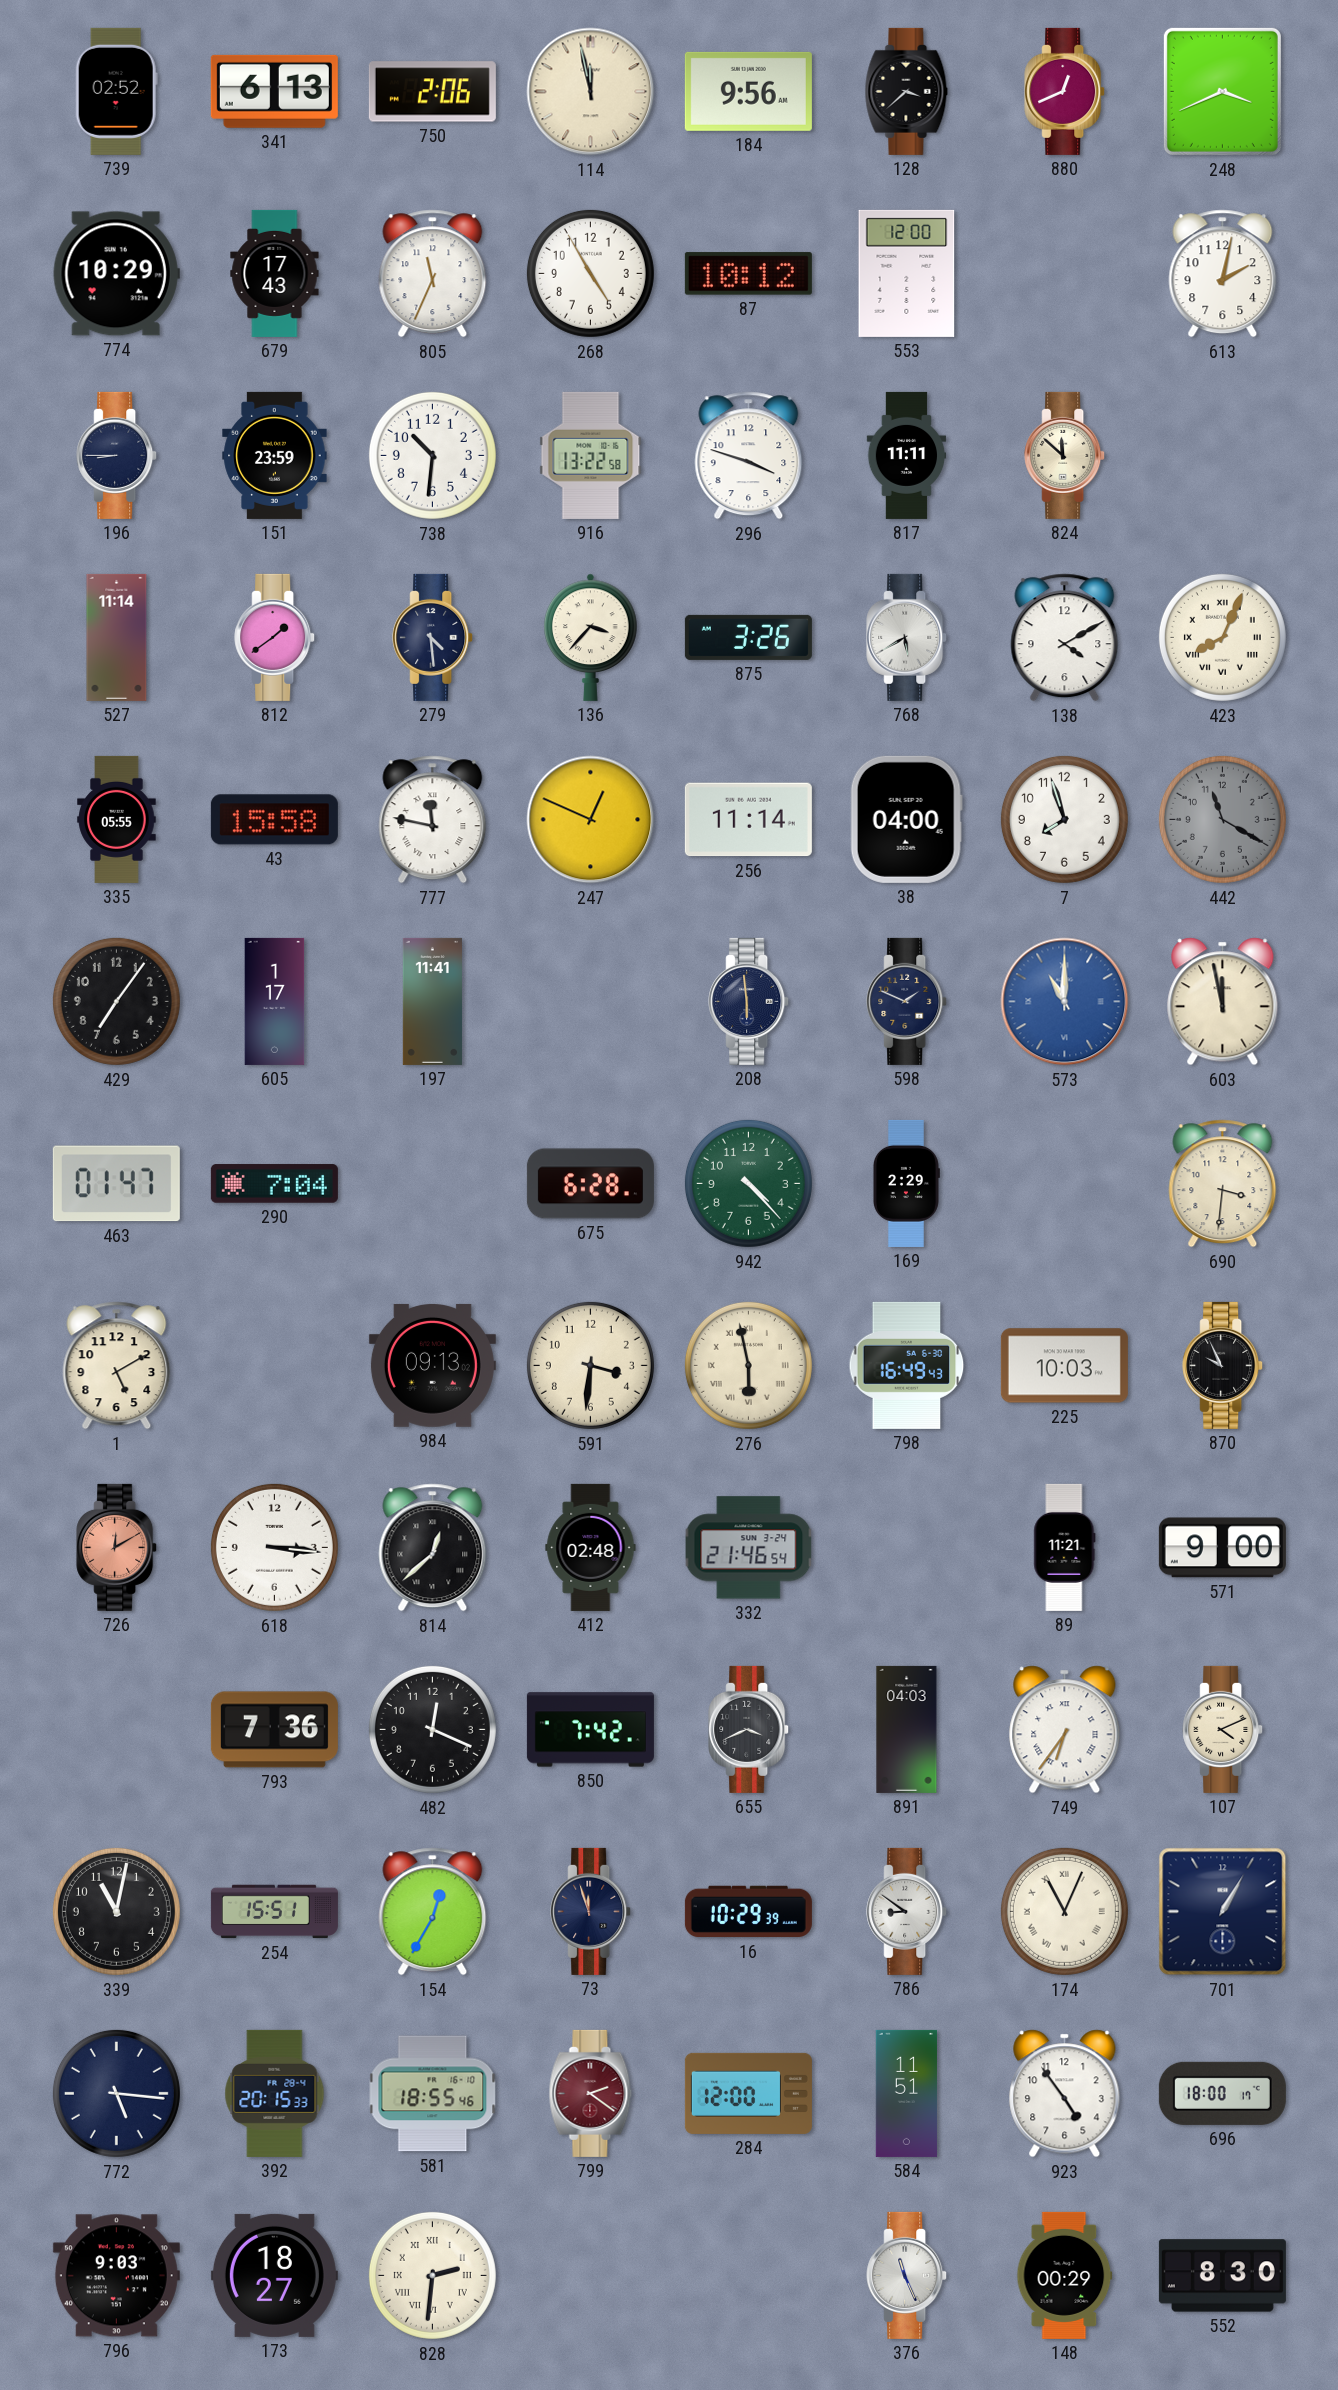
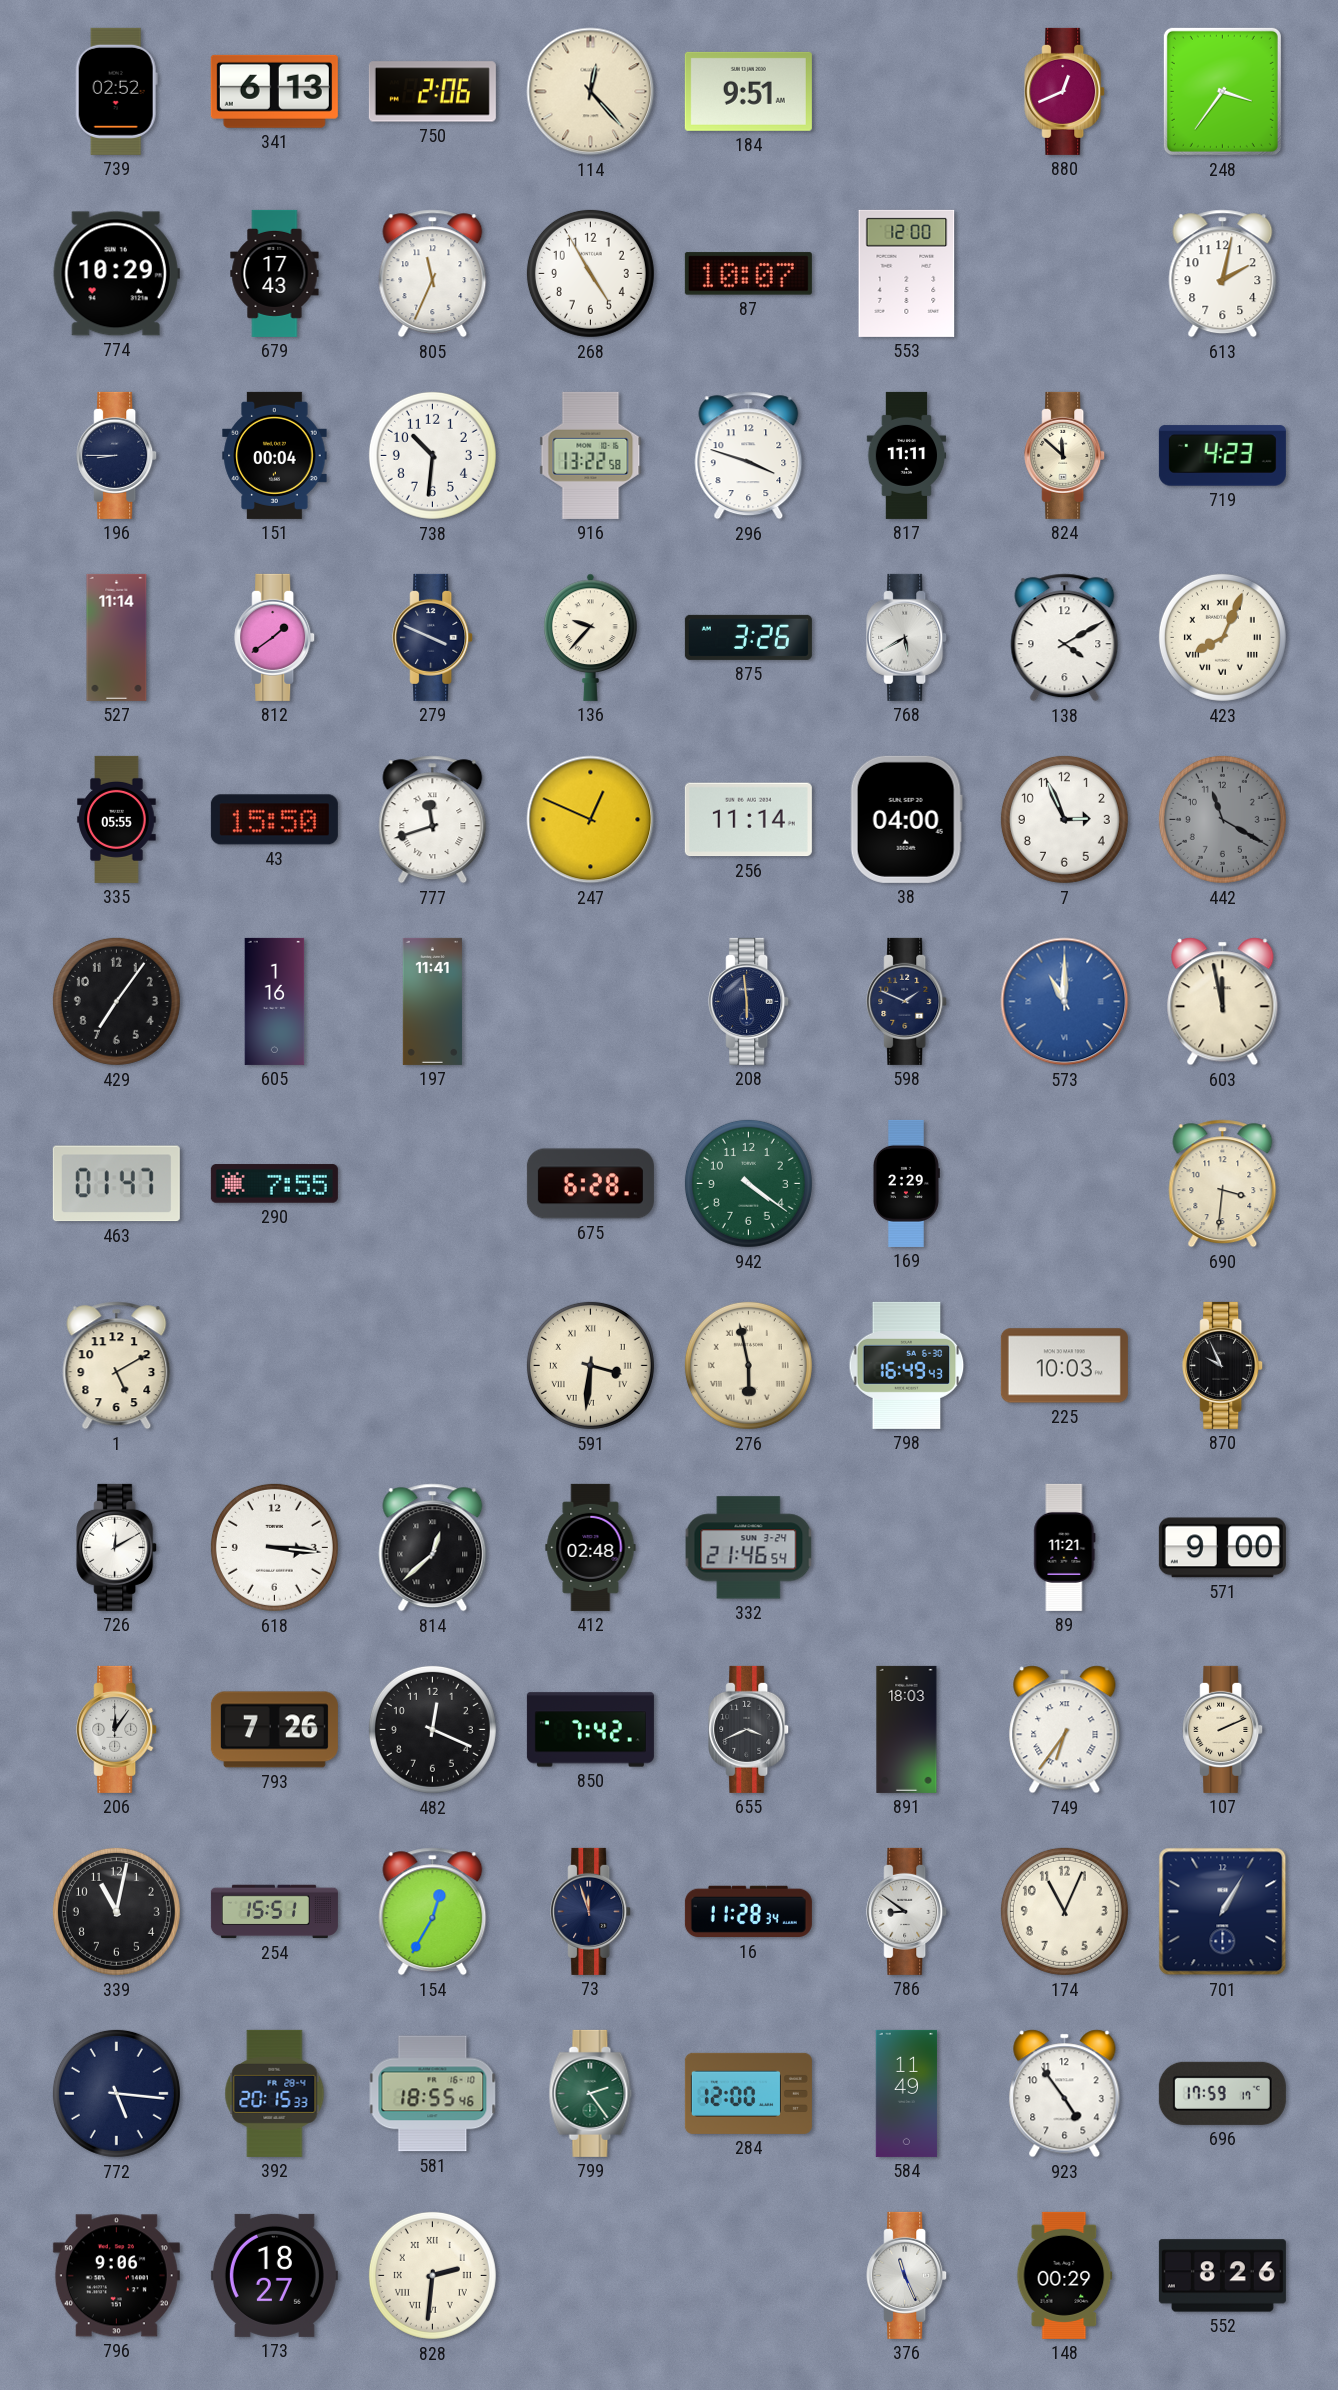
114: 11:58 -> 12:23 (591, 92)
184: 9:56 -> 9:51 (748, 91)
128: 3:38 -> none (907, 91)
248: 3:41 -> 3:36 (1222, 91)
87: 10:12 -> 10:07 (748, 274)
151: 23:59 -> 00:04 (275, 455)
719: none -> 4:23 (1222, 456)
279: 4:29 -> 3:49 (433, 637)
136: 3:37 -> 9:37 (591, 637)
43: 15:58 -> 15:50 (274, 820)
777: 11:47 -> 11:42 (433, 820)
7: 7:57 -> 2:56 (1064, 819)
605: 1:17 -> 1:16 (275, 1001)
290: 7:04 -> 7:55 (274, 1184)
942: 4:23 -> 4:21 (748, 1183)
984: 09:13 -> none (432, 1365)
591 numerals: Arabic -> Roman (590, 1365)
726 dial: salmon -> white (117, 1547)
206: none -> 12:06 (117, 1729)
793: 7:36 -> 7:26 (274, 1730)
891: 04:03 -> 18:03 (907, 1729)
107: 4:11 -> 2:11 (1223, 1729)
16: 10:29 -> 11:28 (748, 1912)
174 numerals: Roman -> Arabic (1064, 1911)
799: 2:21 -> 2:24 (591, 2093)
799 dial: burgundy -> green (591, 2093)
584: 11:51 -> 11:49 (907, 2093)
696: 18:00 -> 17:59 (1222, 2093)
796: 9:03 -> 9:06 (116, 2276)
552: 8:30 -> 8:26 (1222, 2276)
